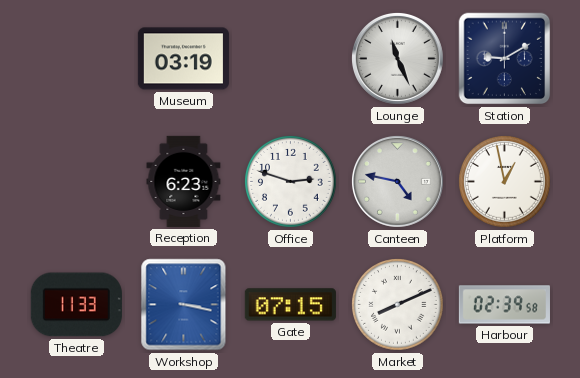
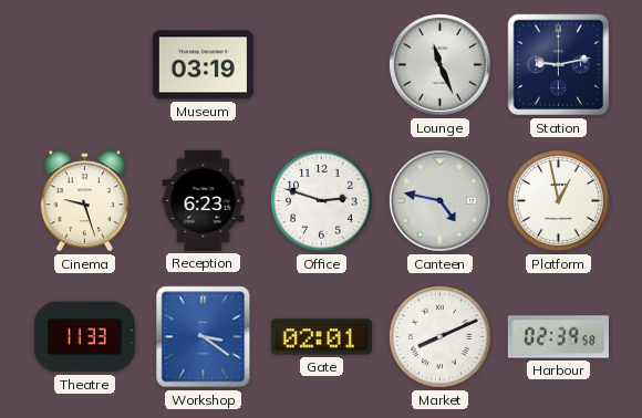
Station: 9:10 -> 9:13 (559, 65)
Cinema: none -> 9:27 (84, 201)
Workshop: 3:17 -> 3:21 (204, 337)
Gate: 07:15 -> 02:01 (321, 337)
